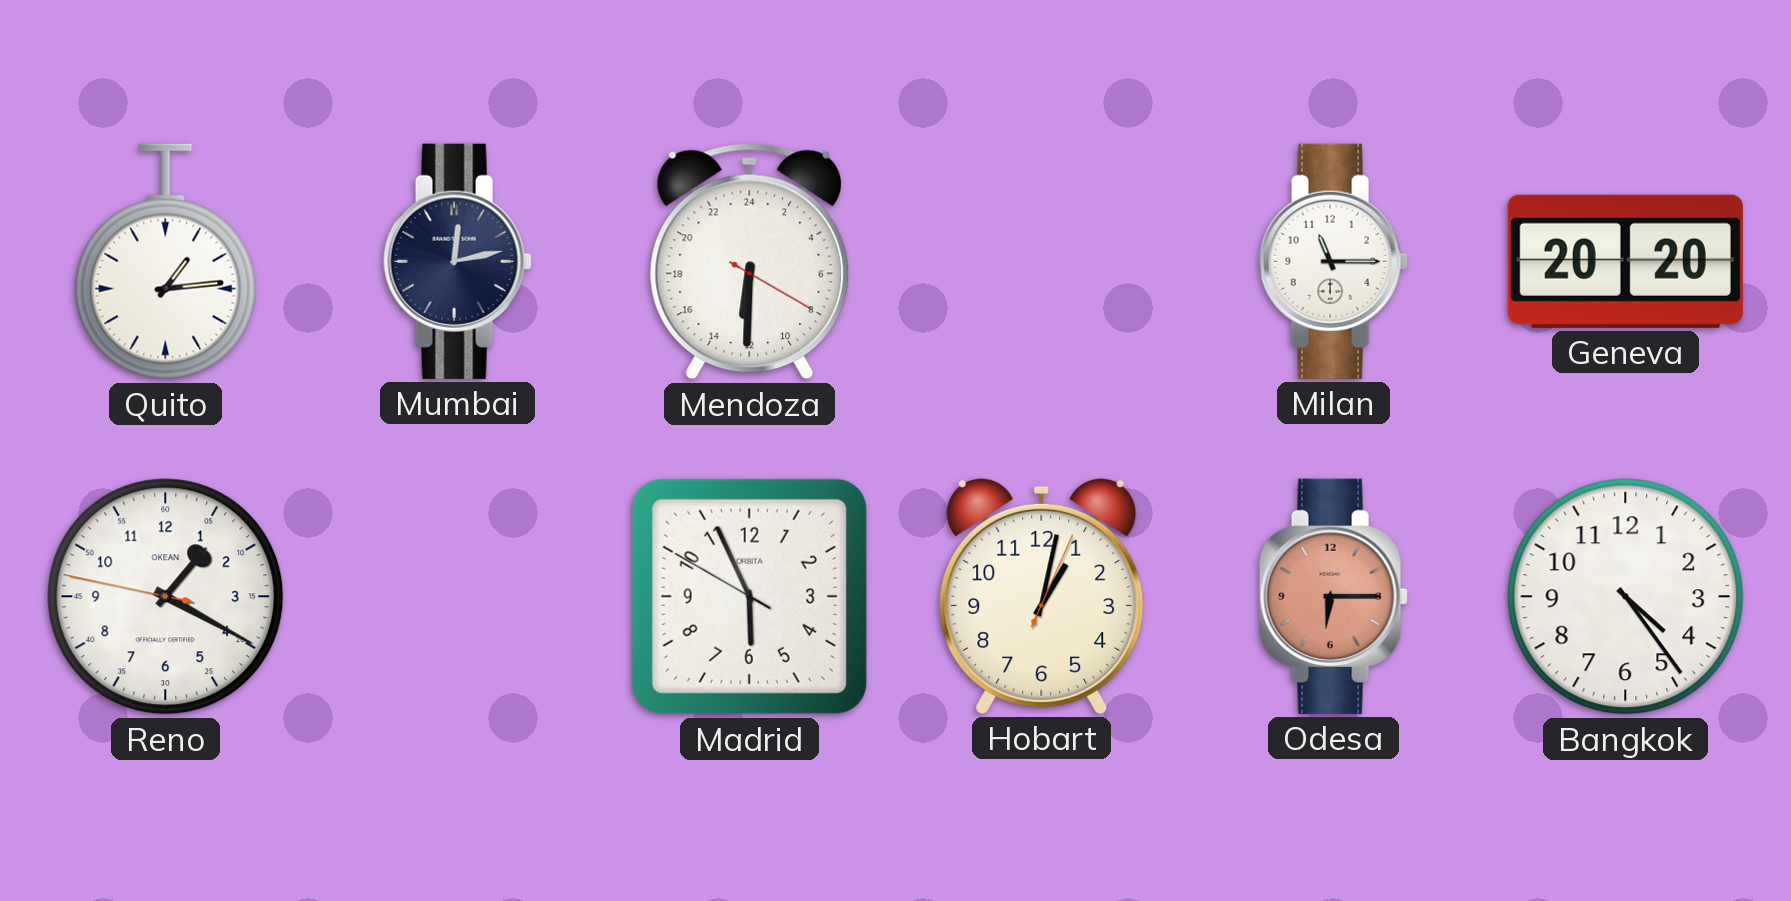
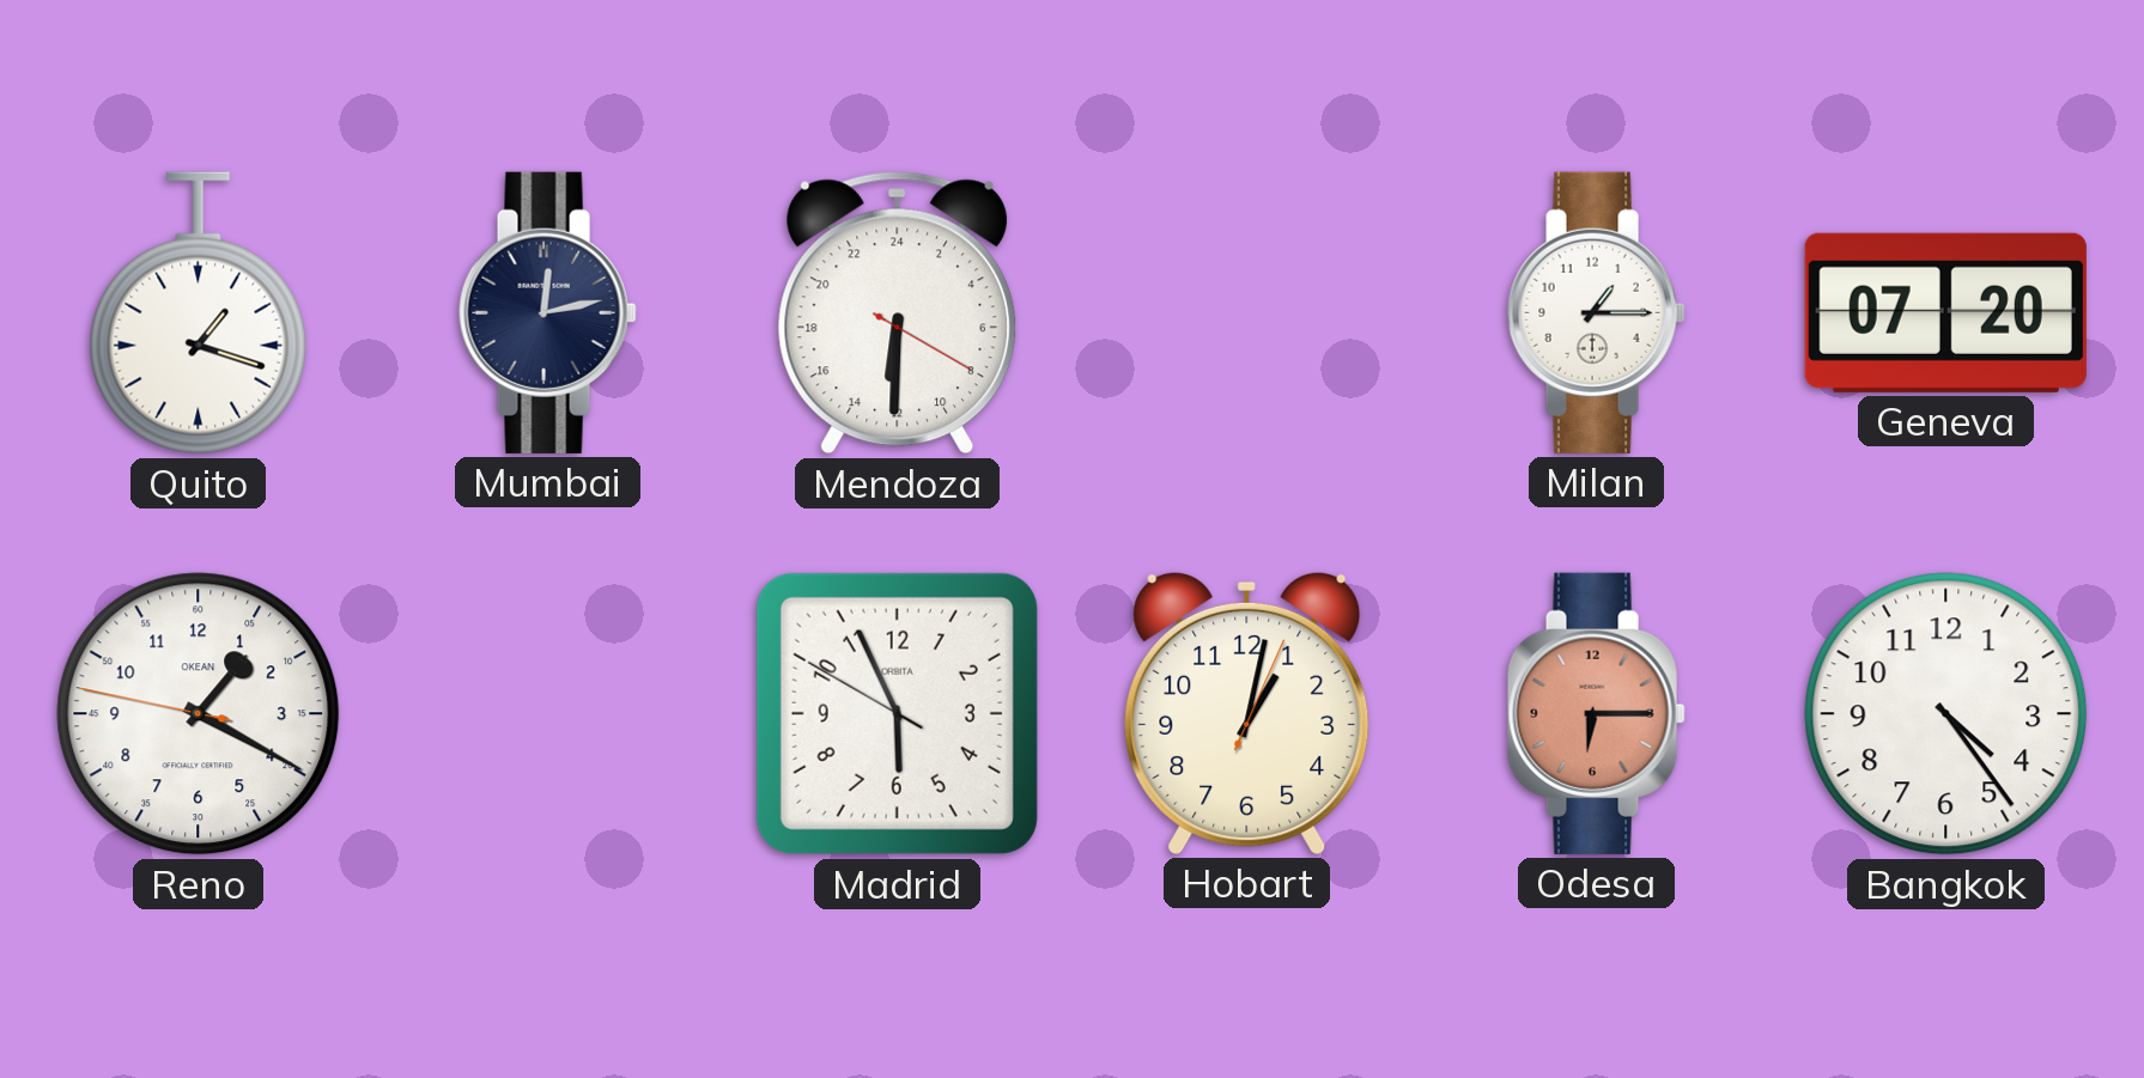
Quito: 1:14 -> 1:18 (199, 313)
Milan: 11:15 -> 1:15 (1596, 312)
Geneva: 20:20 -> 07:20 (1945, 312)
